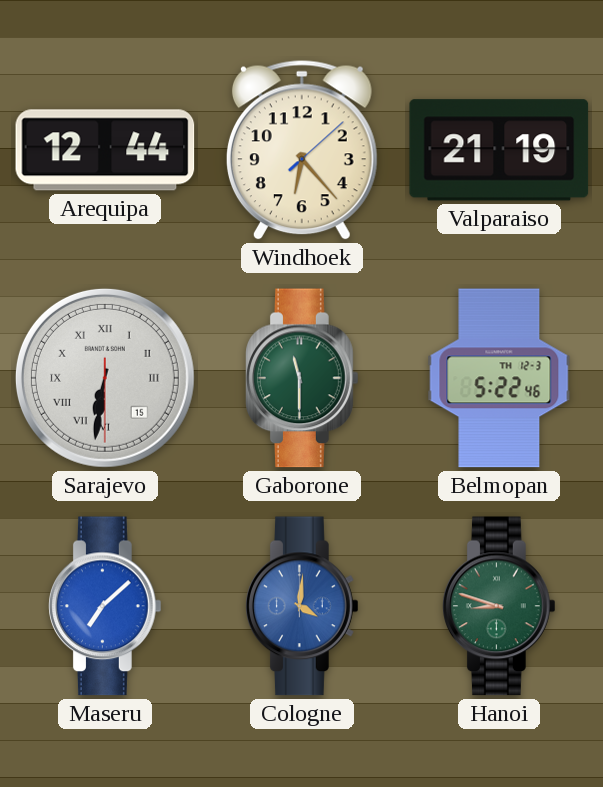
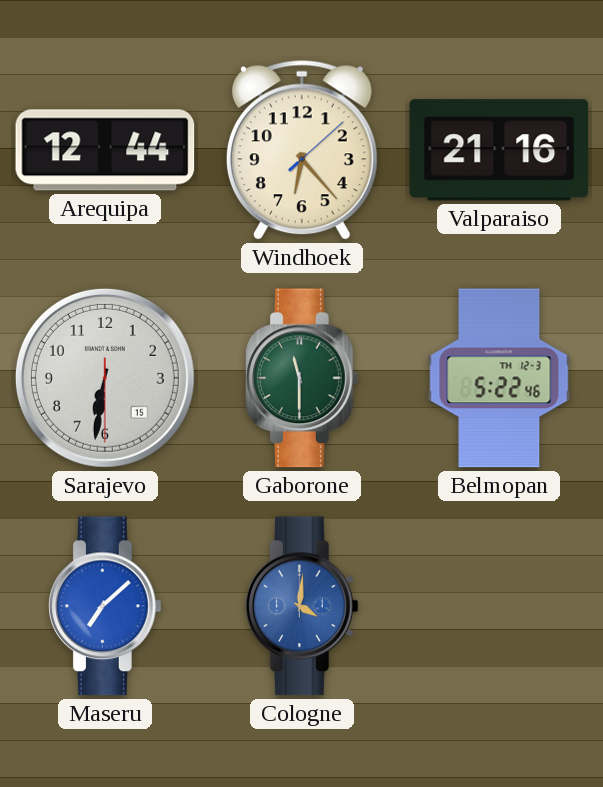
Valparaiso: 21:19 -> 21:16 (499, 150)
Sarajevo numerals: Roman -> Arabic (105, 378)
Hanoi: 8:48 -> none (500, 606)
